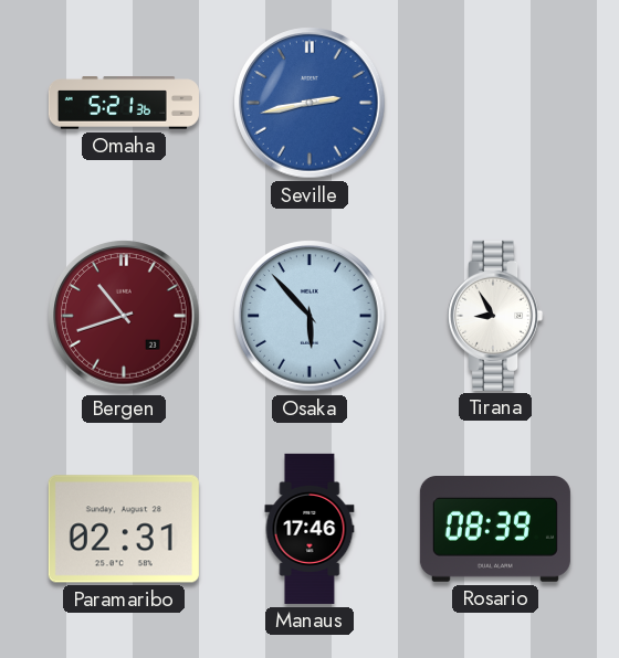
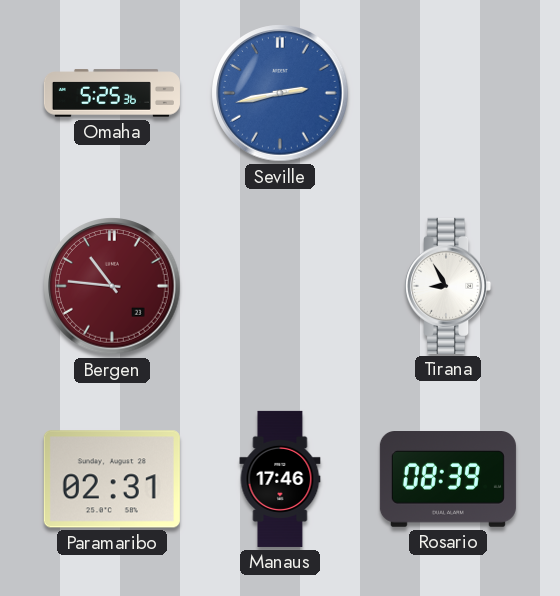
Omaha: 5:21 -> 5:25 (112, 93)
Bergen: 10:42 -> 10:46 (112, 286)
Osaka: 5:53 -> none (309, 316)
